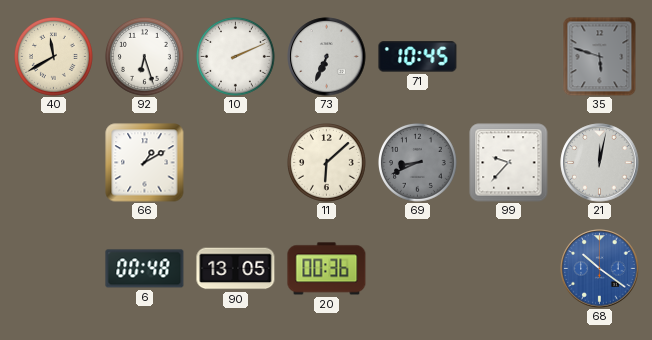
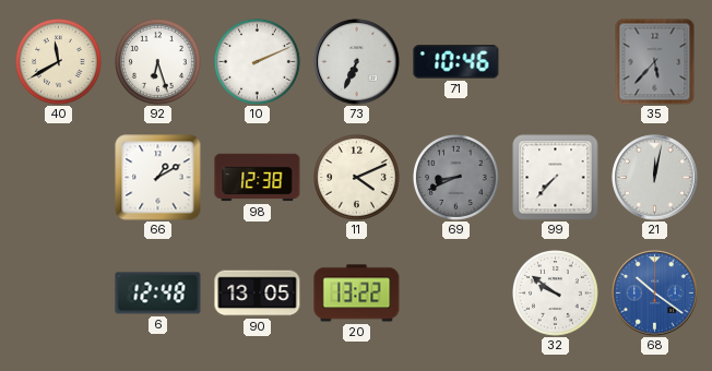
71: 10:45 -> 10:46 (456, 62)
35: 5:48 -> 5:37 (655, 62)
98: none -> 12:38 (258, 178)
11: 6:08 -> 4:11 (357, 178)
99: 9:37 -> 7:37 (556, 178)
6: 00:48 -> 12:48 (158, 294)
20: 00:36 -> 13:22 (357, 294)
32: none -> 9:51 (556, 294)
